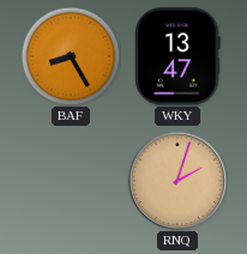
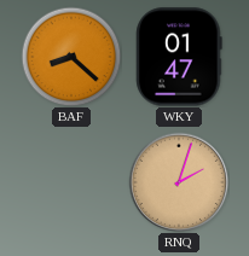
BAF: 8:25 -> 8:22 (71, 57)
WKY: 13:47 -> 01:47 (179, 57)
